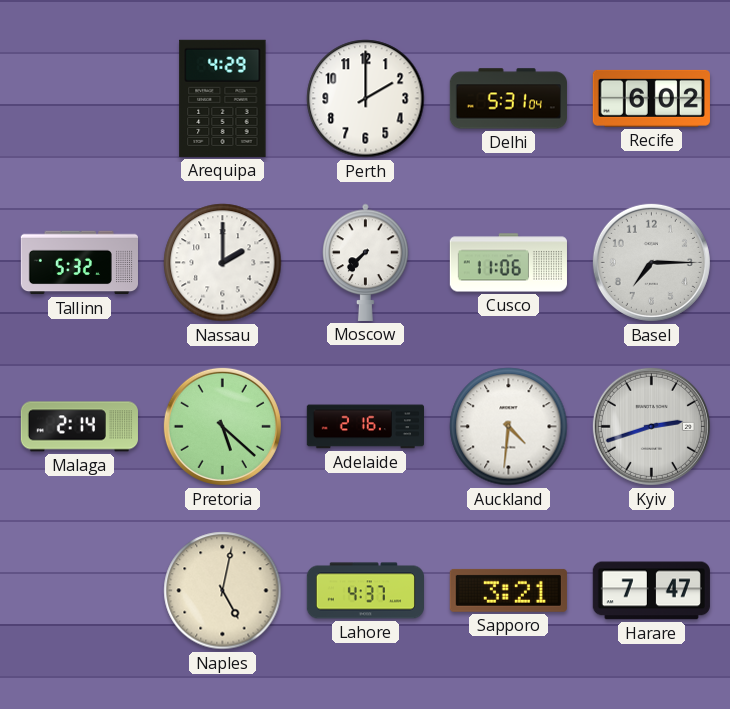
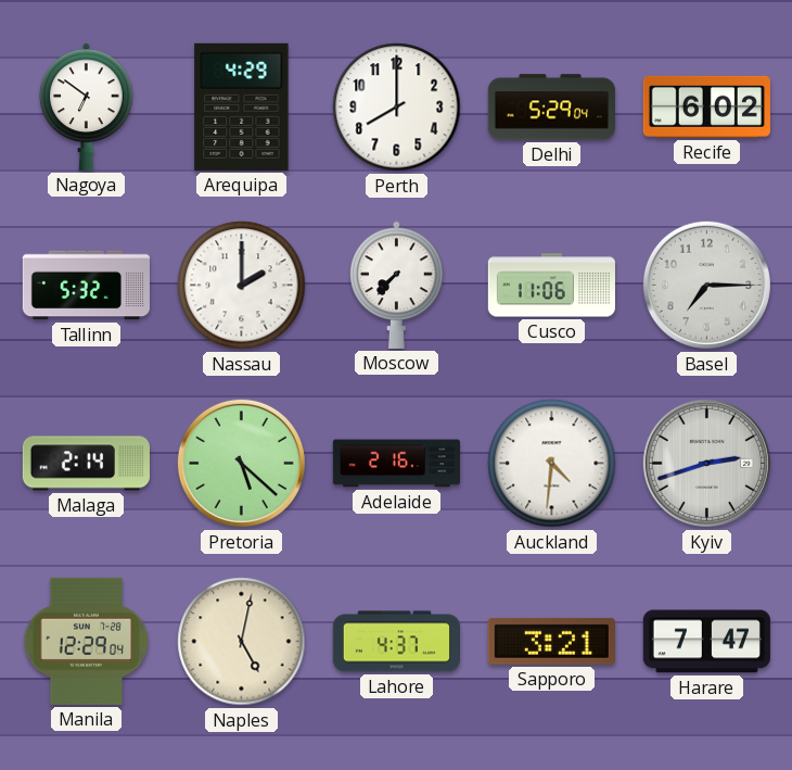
Nagoya: none -> 6:51 (87, 106)
Perth: 2:00 -> 8:00 (397, 108)
Delhi: 5:31 -> 5:29 (551, 108)
Manila: none -> 12:29 (87, 641)
